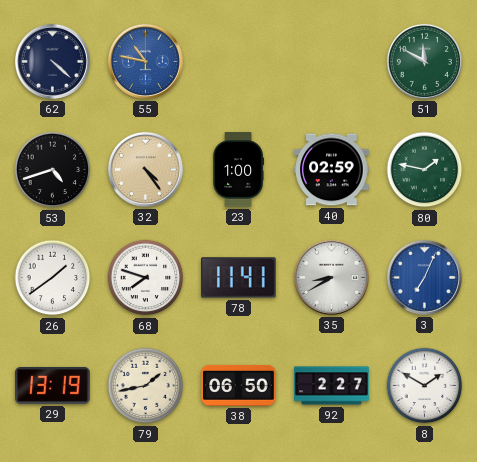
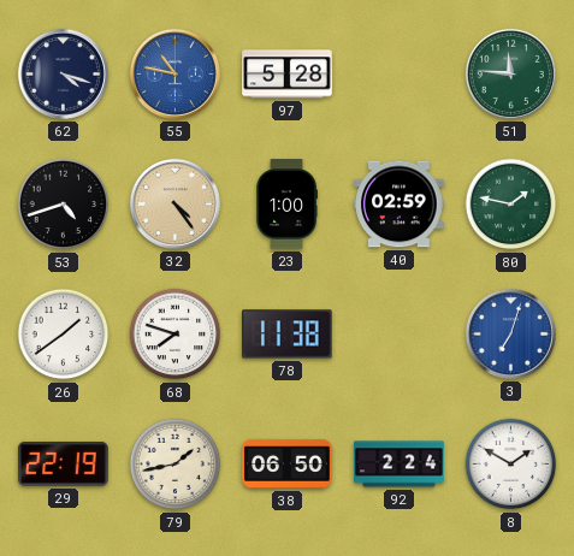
62: 4:22 -> 4:18 (63, 73)
97: none -> 5:28 (288, 75)
51: 11:50 -> 11:46 (510, 73)
78: 11:41 -> 11:38 (288, 335)
35: 8:40 -> none (331, 277)
3: 7:04 -> 7:03 (510, 333)
29: 13:19 -> 22:19 (64, 463)
92: 2:27 -> 2:24 (400, 465)
